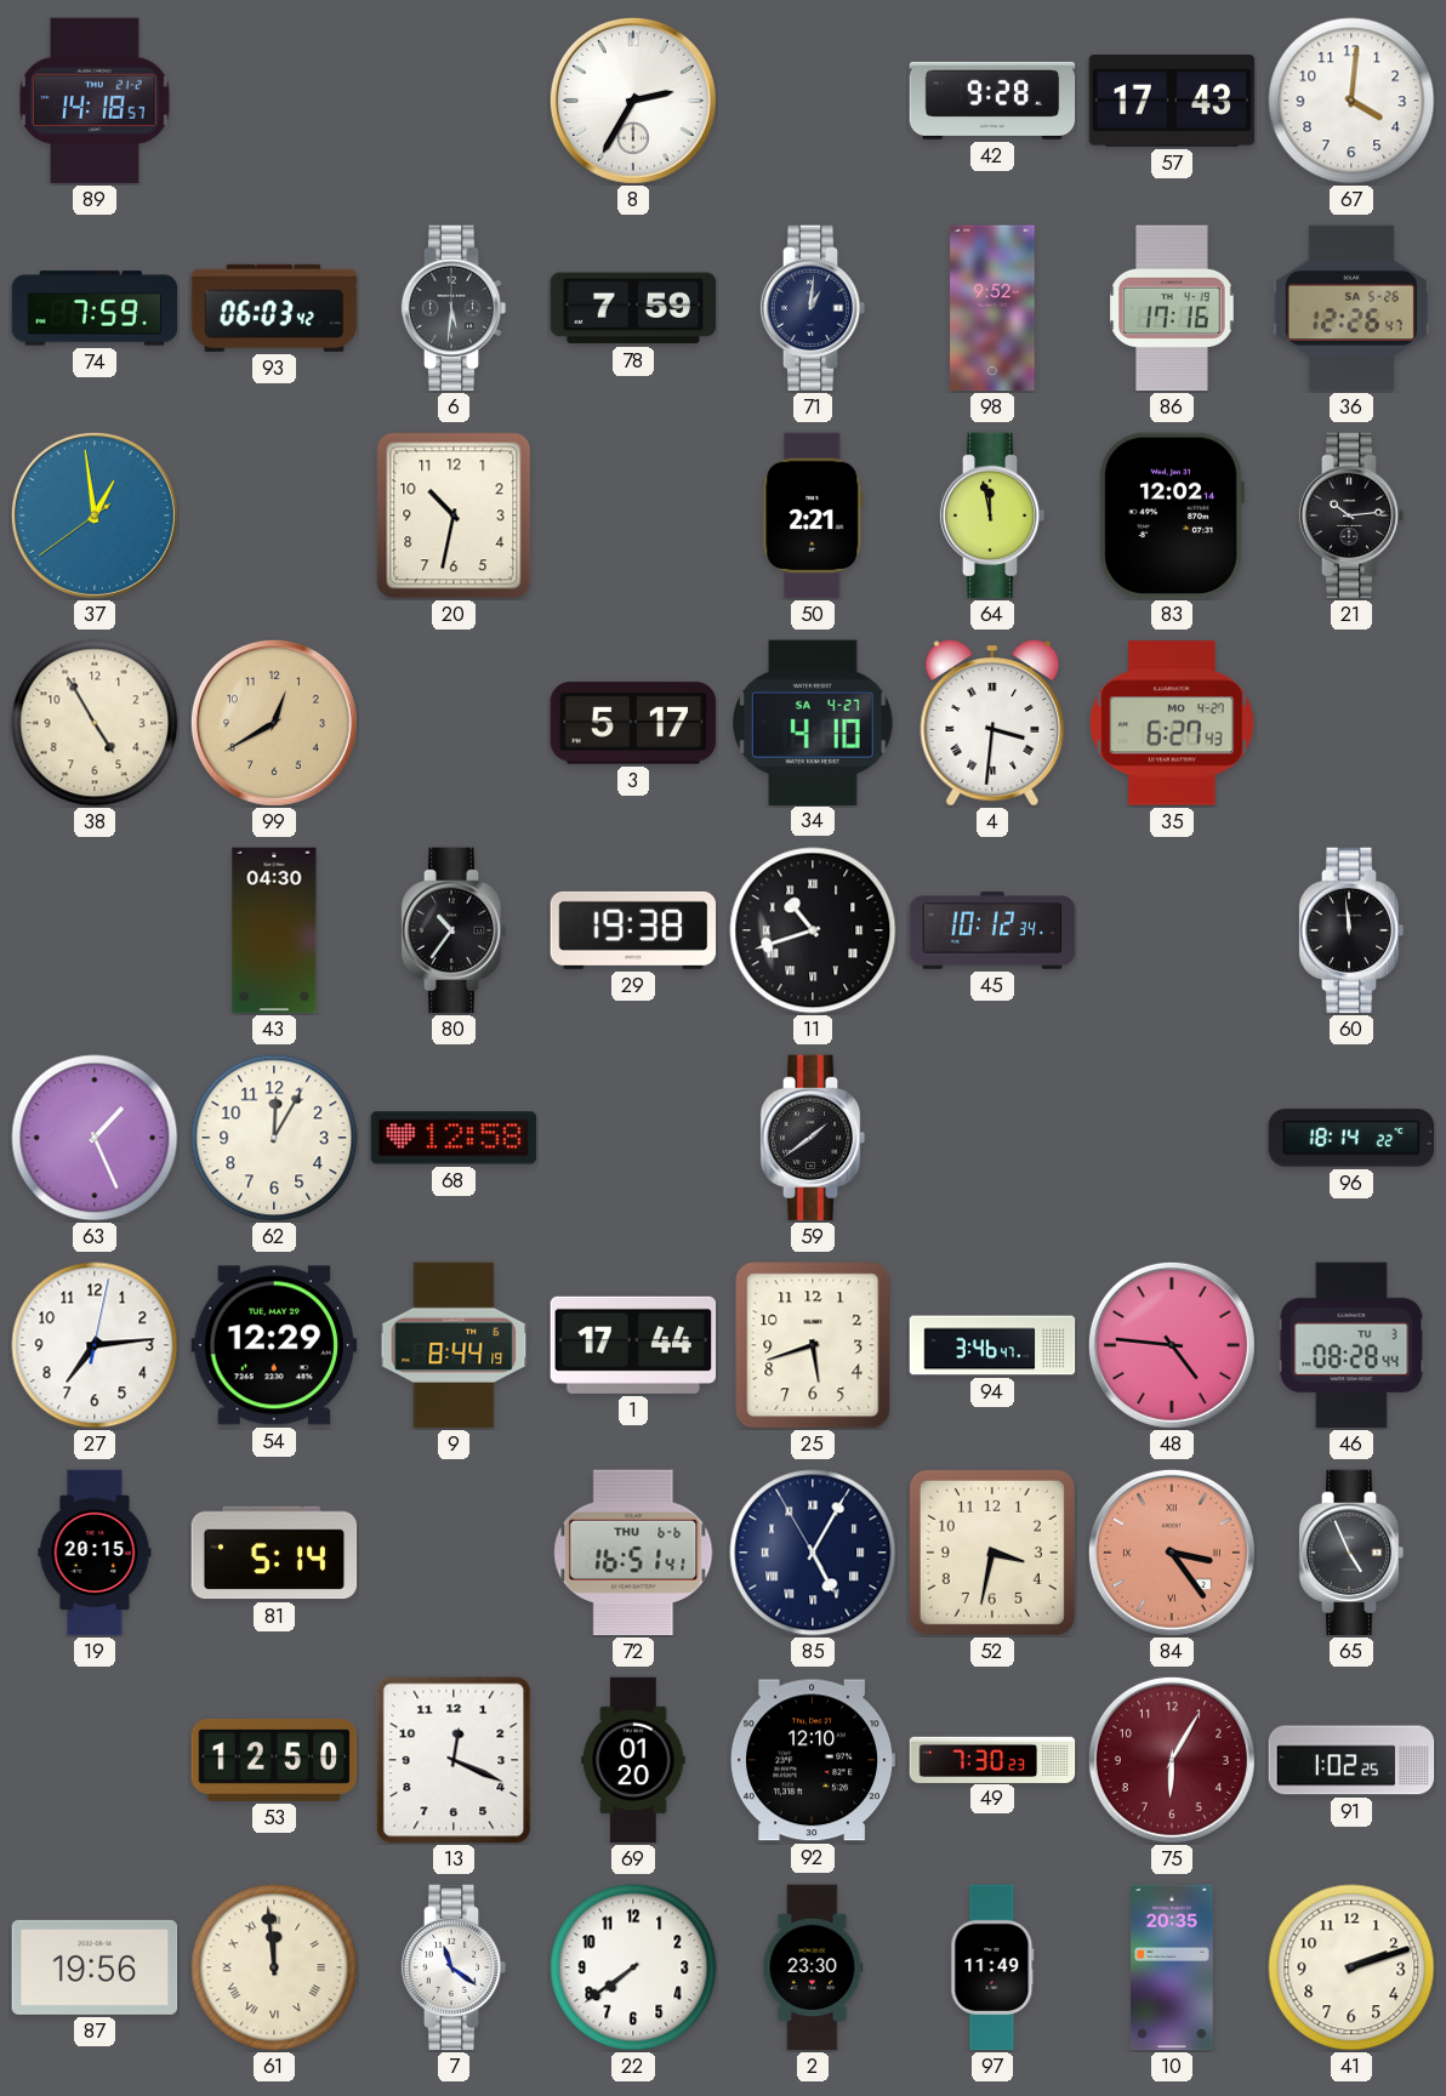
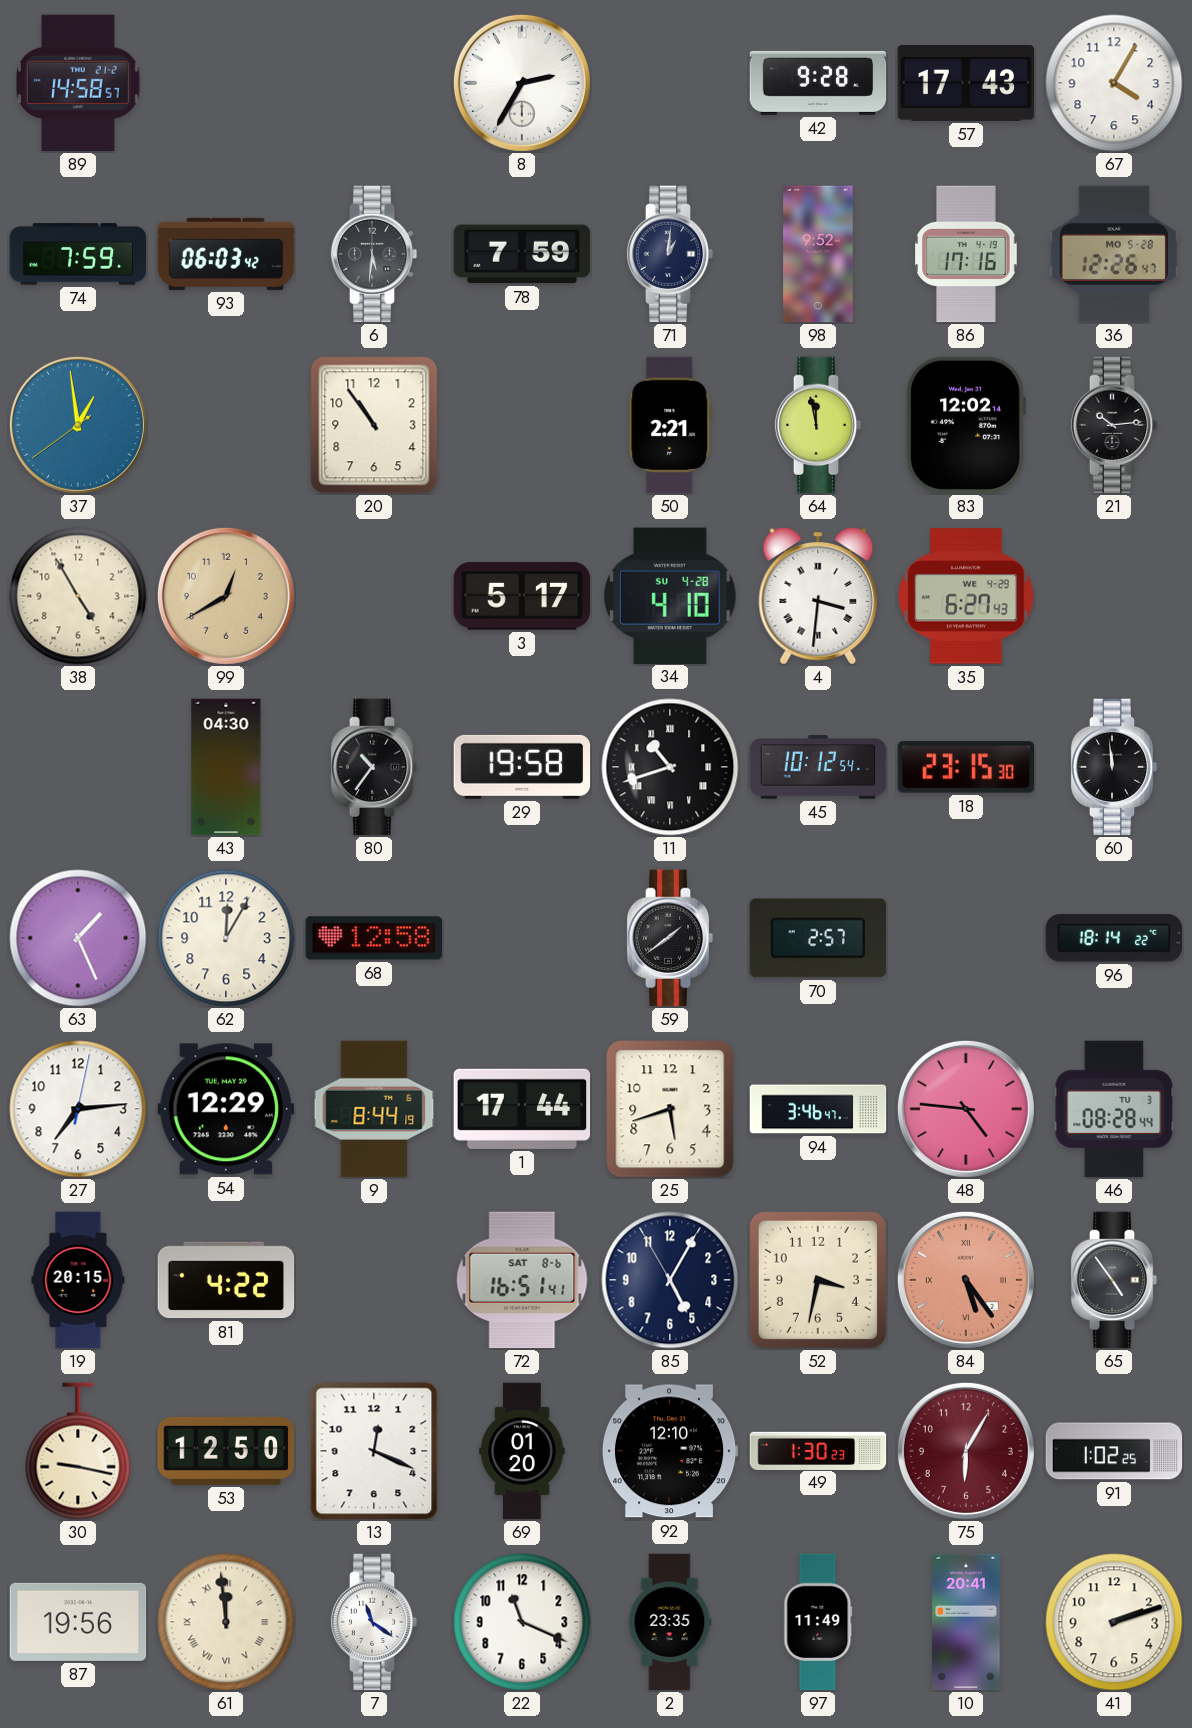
89: 14:18 -> 14:58 (79, 83)
67: 4:01 -> 4:05 (1114, 83)
36 date: SA 5-26 -> MO 5-28 (1114, 254)
20: 10:32 -> 10:54 (374, 425)
34 date: SA 4-27 -> SU 4-28 (671, 595)
35 date: MO 4-27 -> WE 4-29 (966, 596)
29: 19:38 -> 19:58 (522, 767)
45: 10:12:34 -> 10:12:54 (818, 767)
18: none -> 23:15 (966, 767)
70: none -> 2:57 (817, 938)
81: 5:14 -> 4:22 (226, 1280)
72 date: THU 6-6 -> SAT 8-6 (522, 1280)
85 numerals: Roman -> Arabic (670, 1280)
84: 3:24 -> 5:24 (966, 1280)
65: 4:56 -> 4:54 (1114, 1280)
30: none -> 9:17 (78, 1451)
49: 7:30 -> 1:30 (818, 1450)
22: 7:39 -> 11:19 (522, 1622)
2: 23:30 -> 23:35 (670, 1622)
10: 20:35 -> 20:41 (966, 1622)
